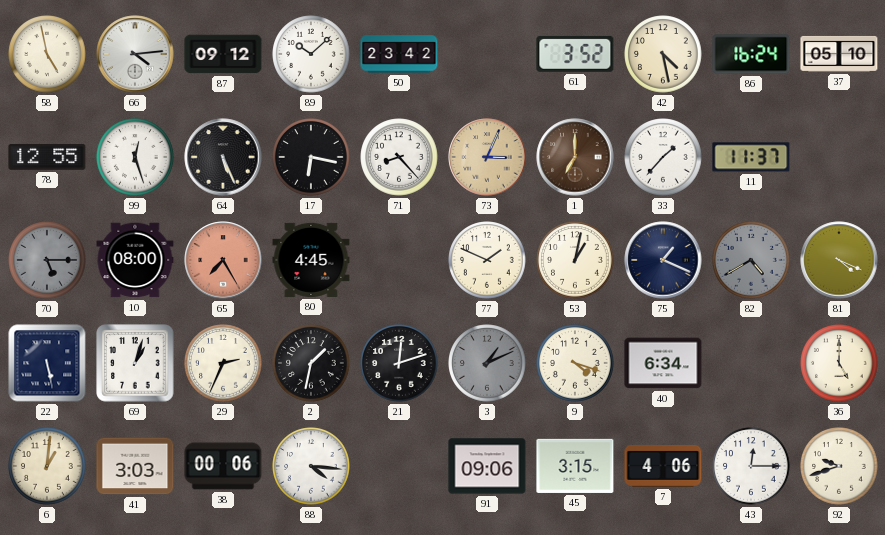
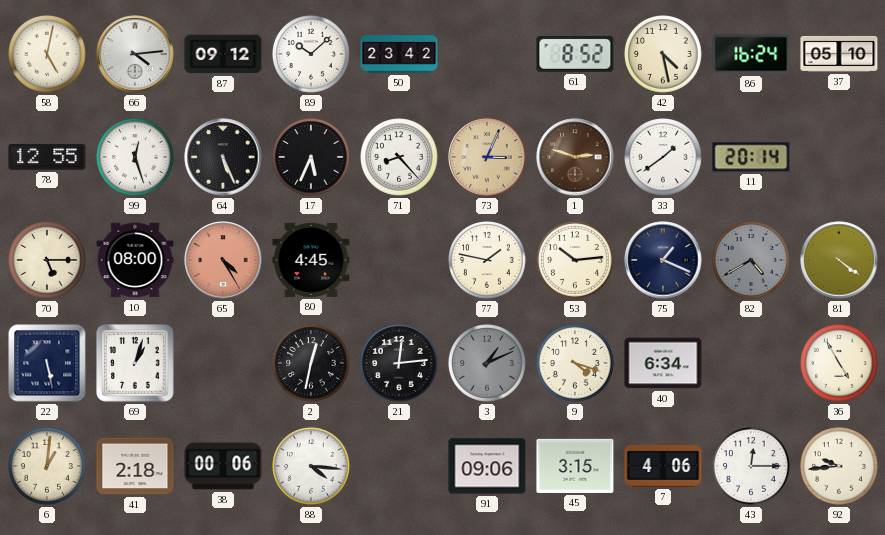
58: 4:58 -> 5:02 (47, 54)
61: 3:52 -> 8:52 (575, 54)
17: 6:17 -> 5:34 (311, 157)
1: 7:00 -> 2:48 (575, 157)
33: 1:37 -> 1:39 (663, 157)
11: 11:37 -> 20:14 (751, 157)
70 dial: grey -> cream (47, 260)
65: 7:25 -> 4:25 (223, 260)
77: 1:49 -> 1:47 (487, 260)
53: 1:02 -> 10:14 (575, 260)
81: 4:19 -> 4:21 (839, 260)
29: 2:34 -> none (223, 363)
2: 1:32 -> 12:32 (311, 363)
21: 12:12 -> 12:14 (399, 363)
36: 5:00 -> 4:55 (839, 363)
41: 3:03 -> 2:18 (135, 466)
92: 9:42 -> 9:44 (839, 466)
